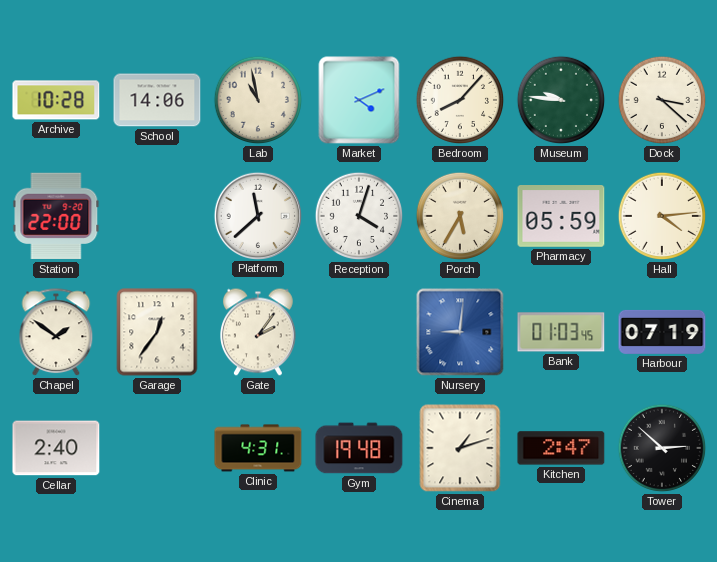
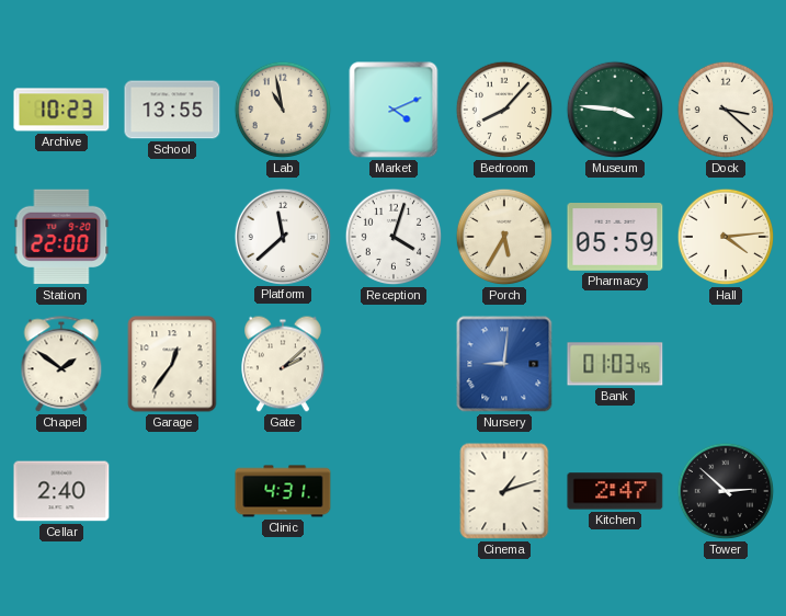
Archive: 10:28 -> 10:23 (61, 110)
School: 14:06 -> 13:55 (172, 110)
Museum: 9:46 -> 3:46 (615, 110)
Gate: 2:06 -> 2:08 (284, 364)
Harbour: 07:19 -> none (662, 332)
Gym: 19:48 -> none (359, 448)
